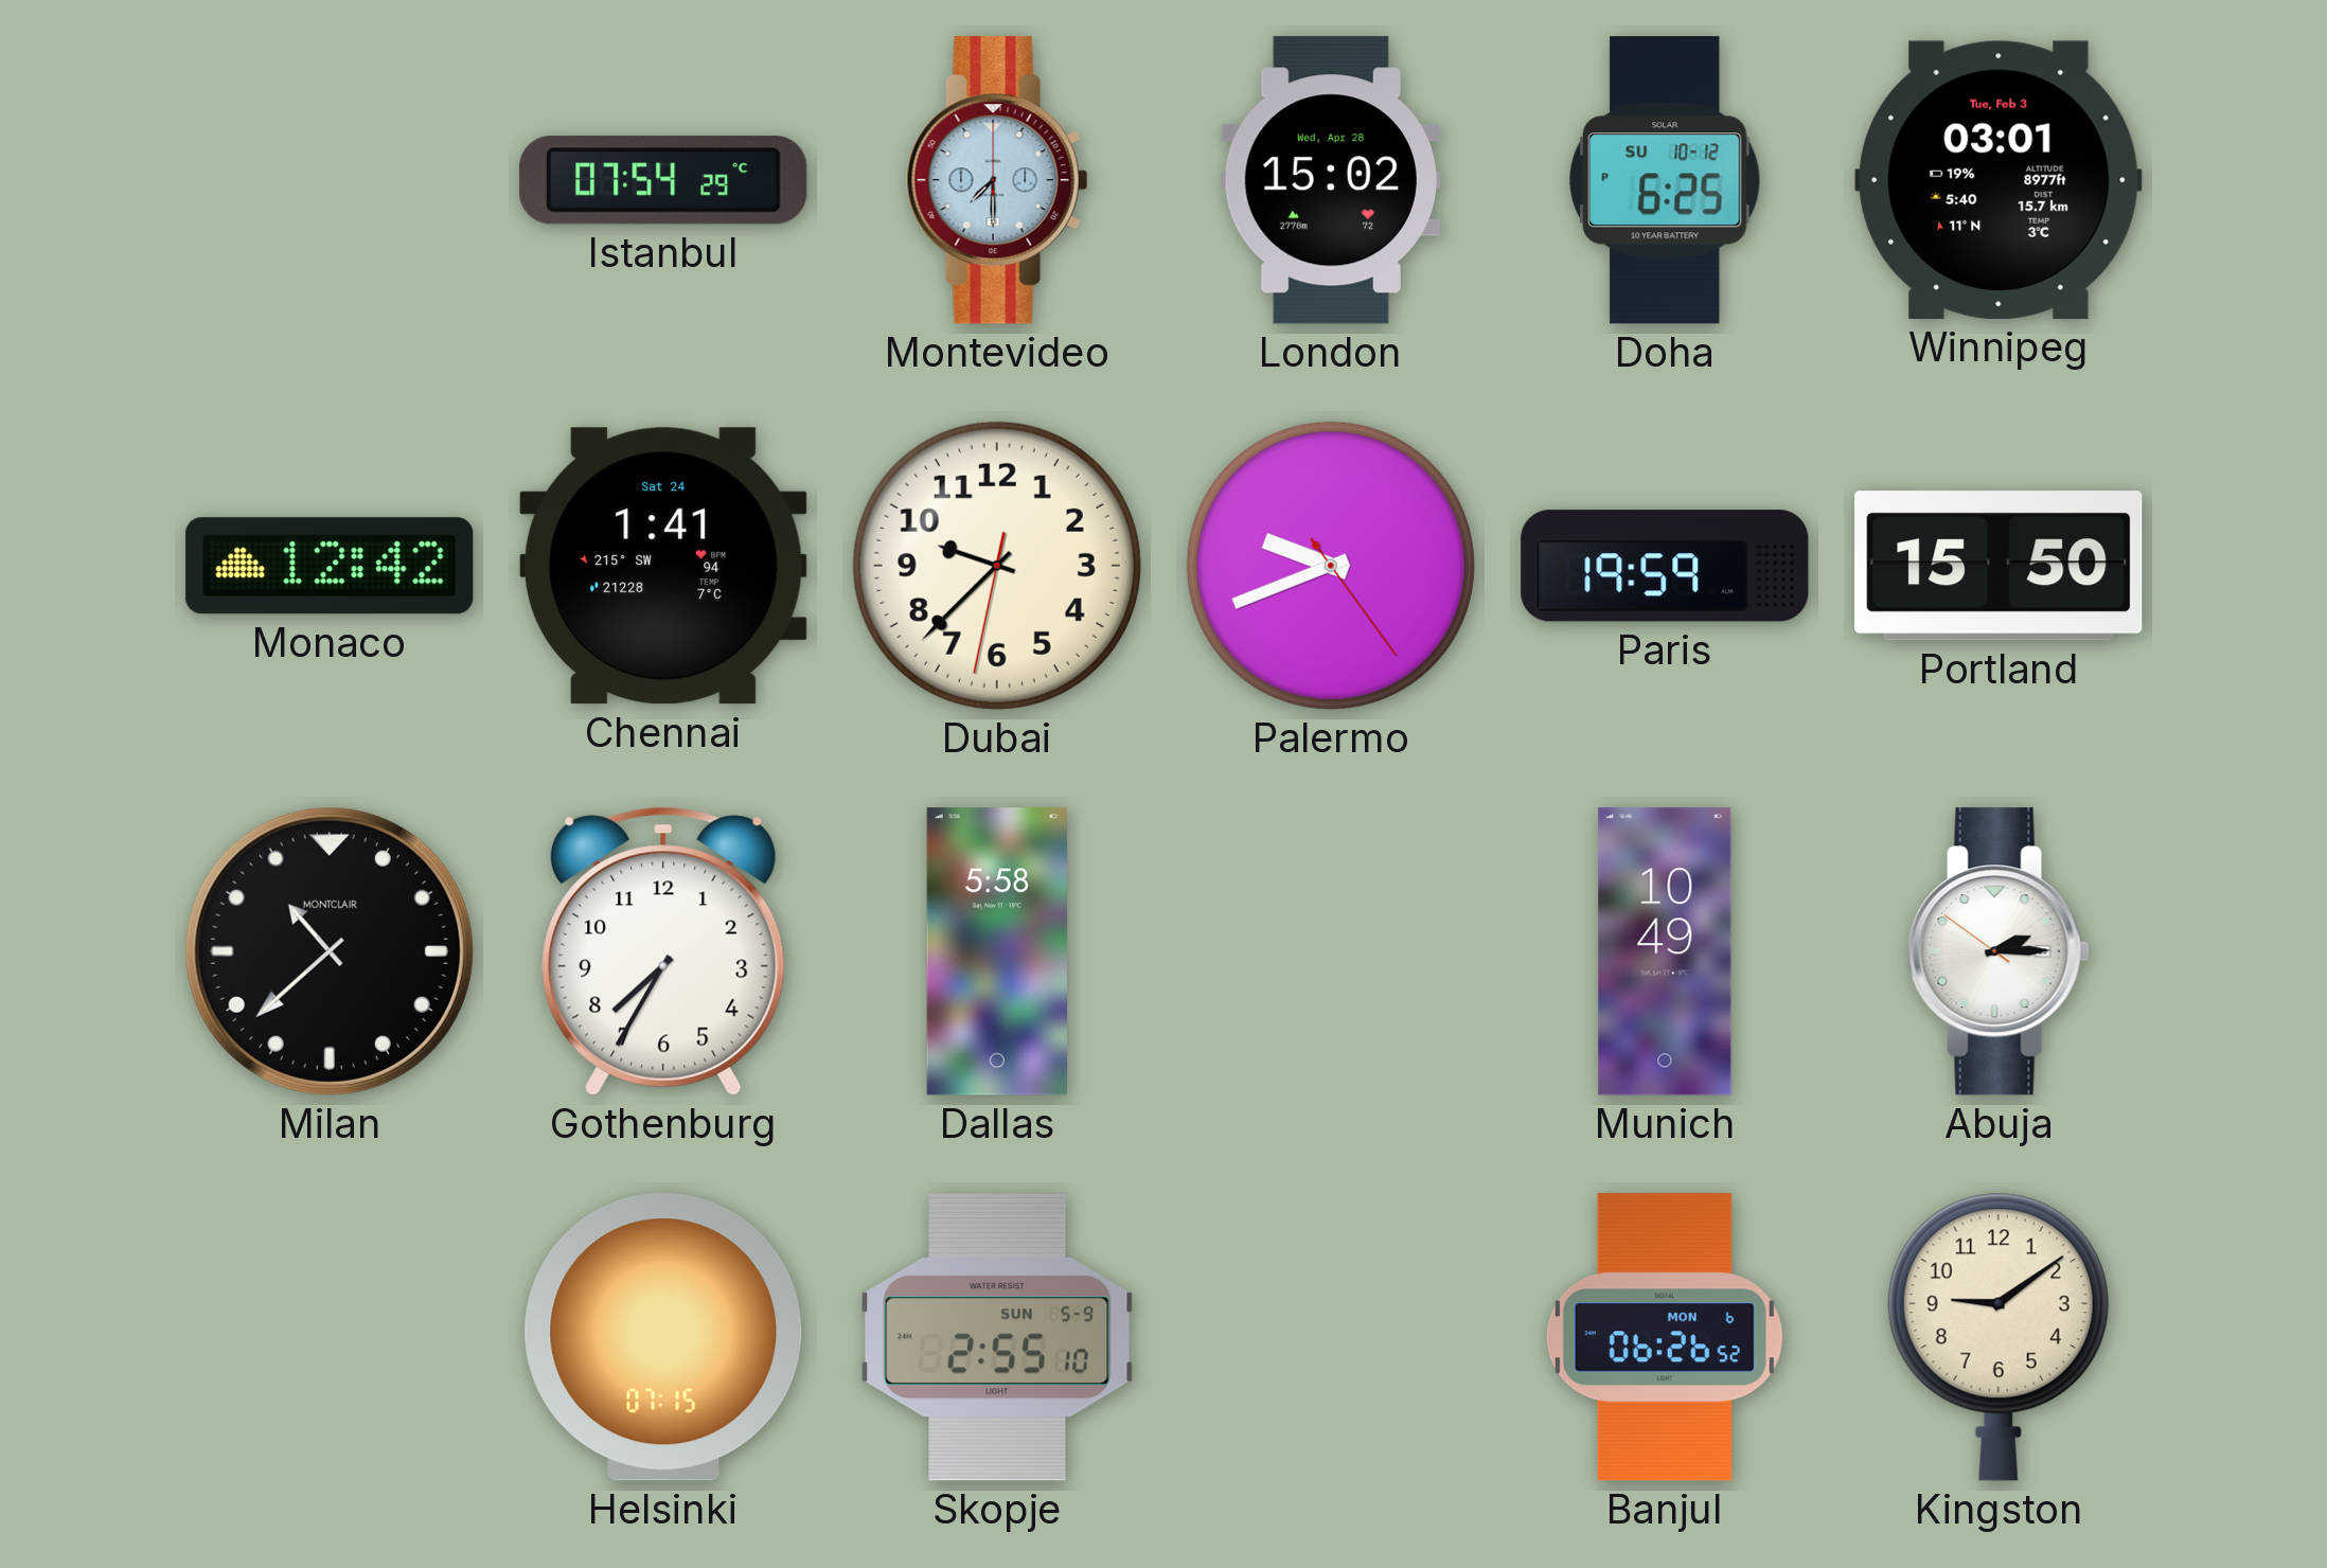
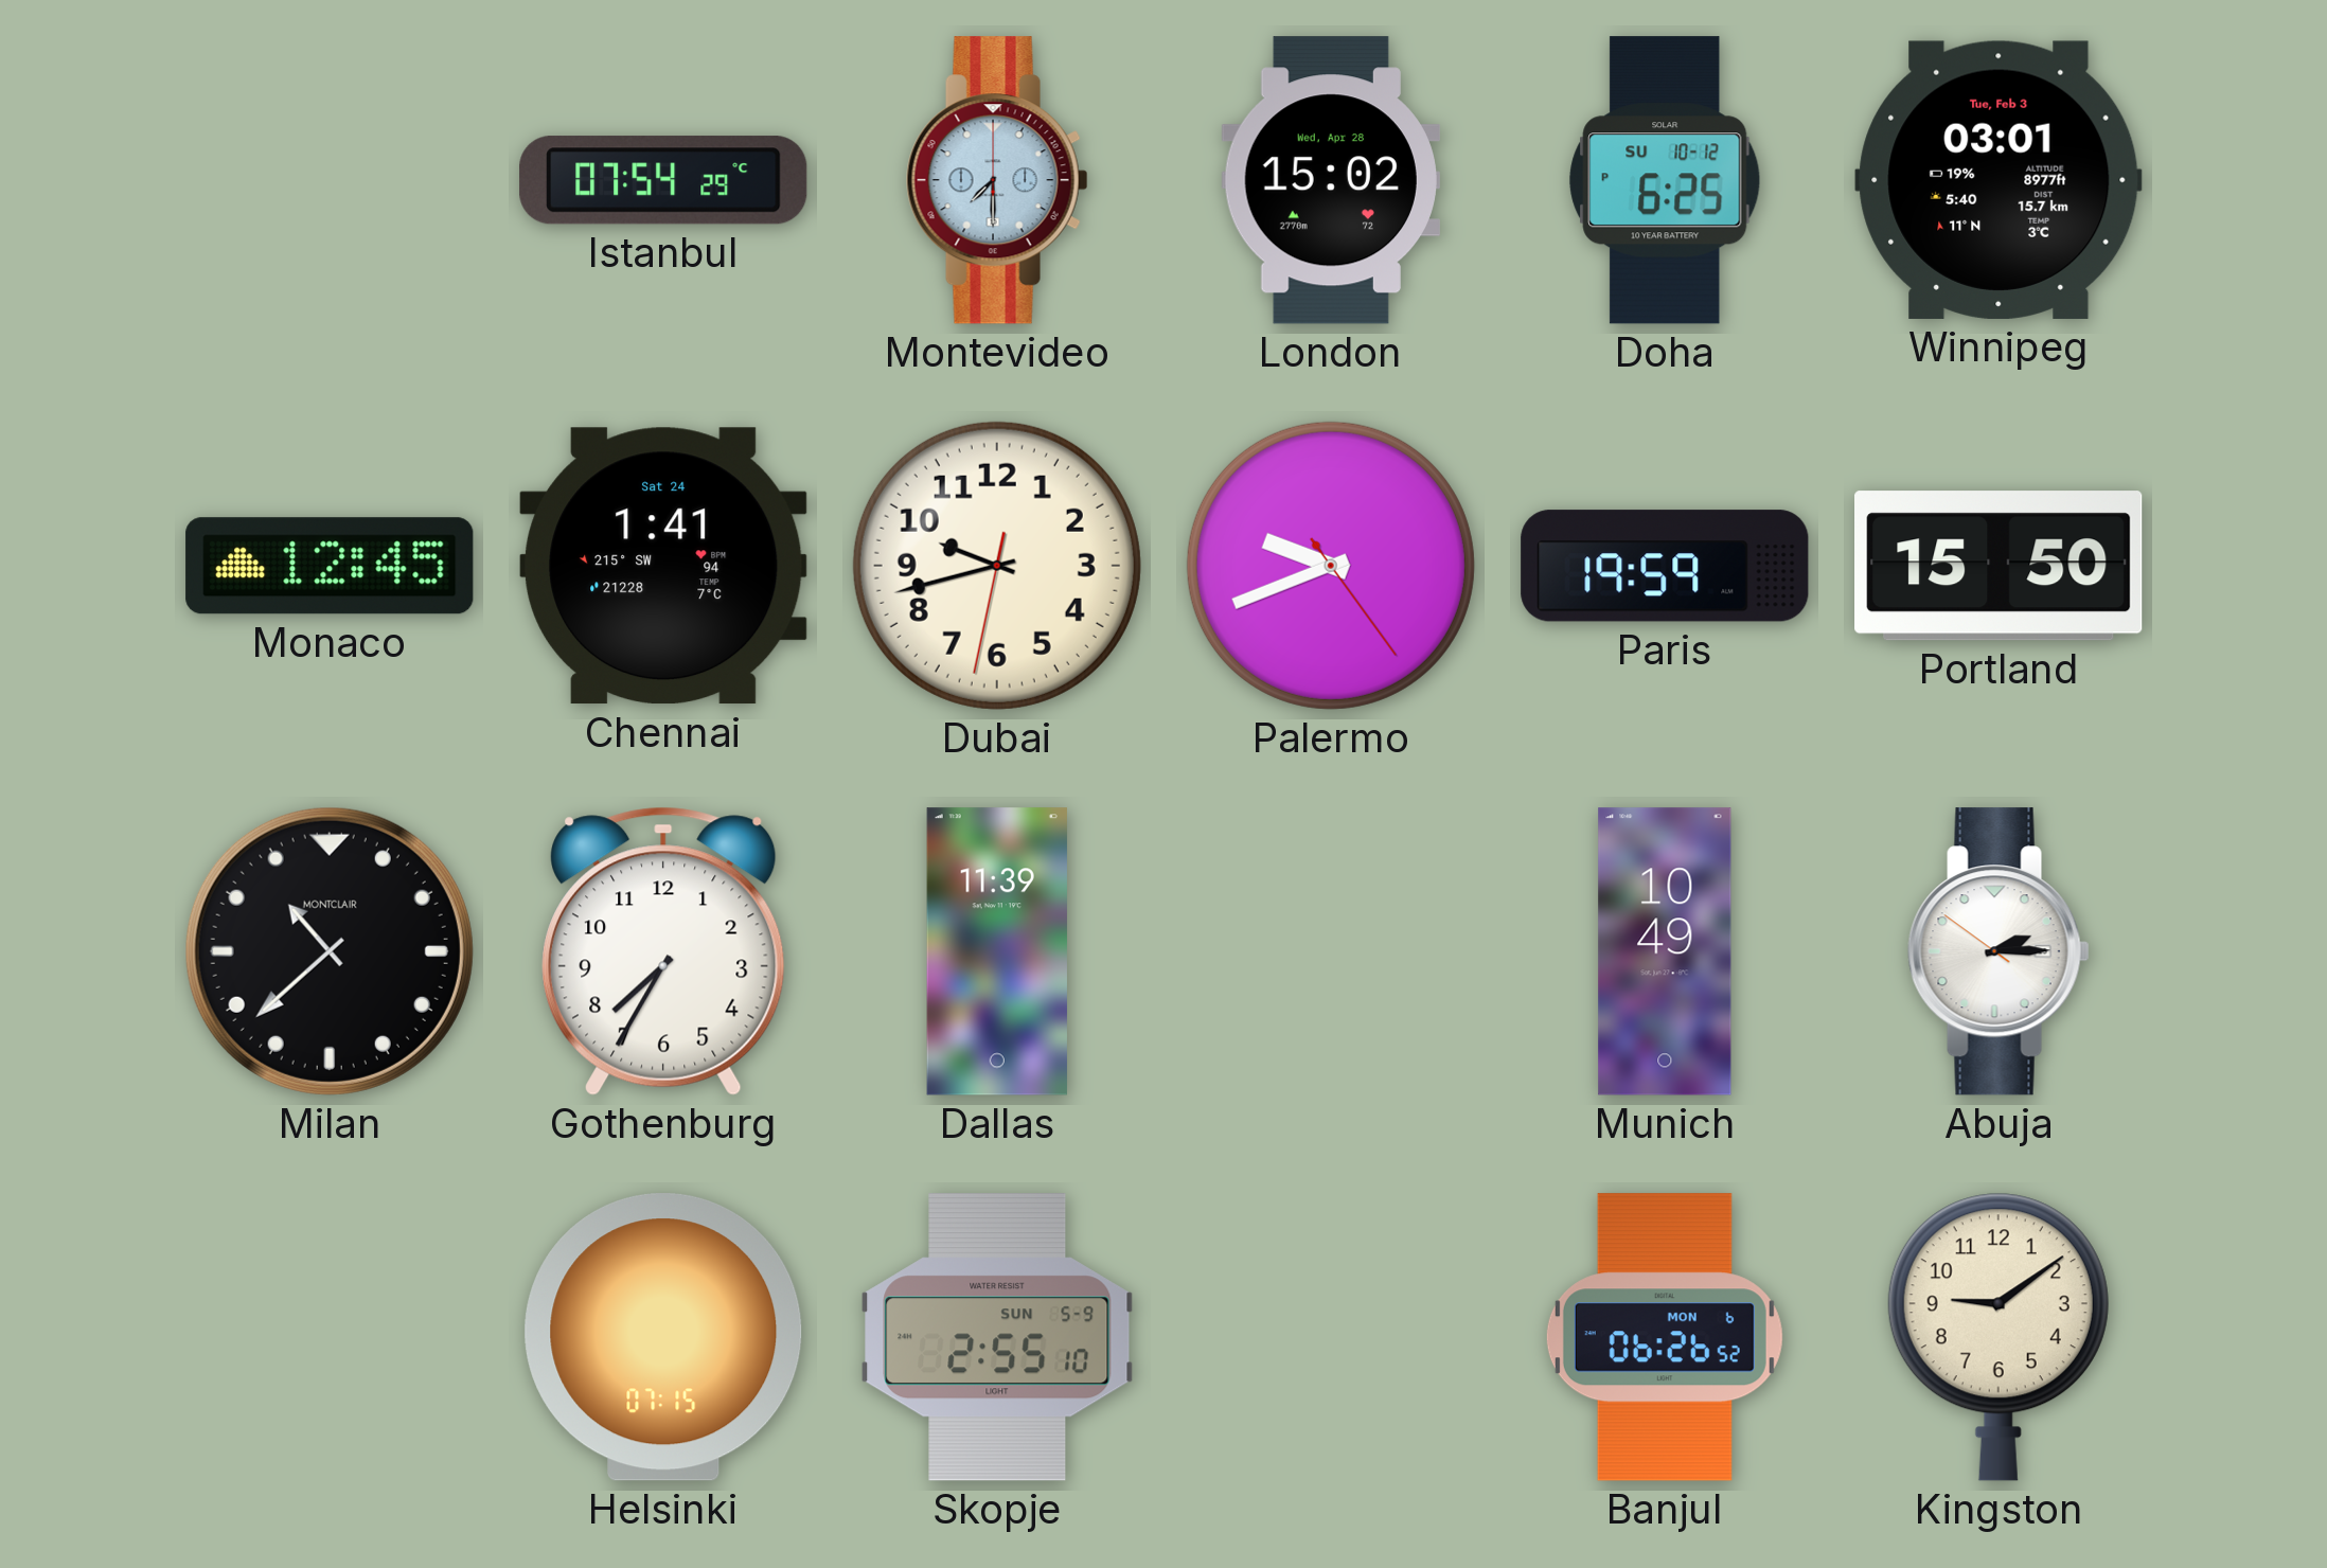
Monaco: 12:42 -> 12:45 (330, 566)
Dubai: 9:37 -> 9:42 (997, 566)
Dallas: 5:58 -> 11:39 (997, 951)
